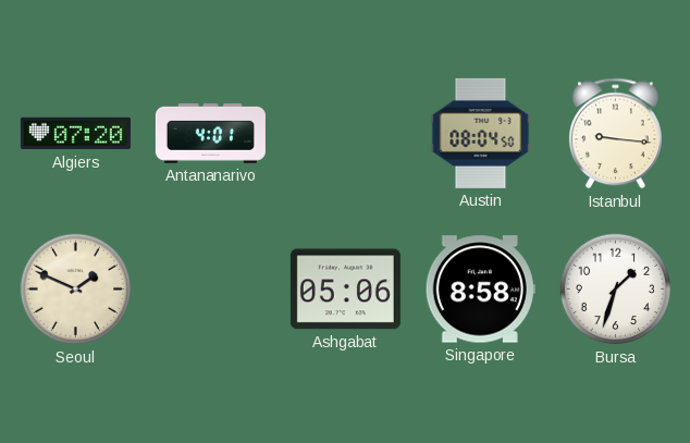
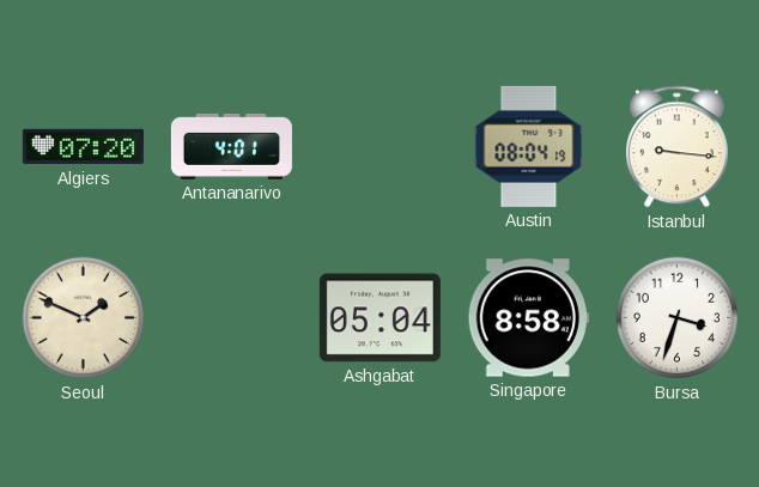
Austin: 08:04:50 -> 08:04:19 (529, 146)
Ashgabat: 05:06 -> 05:04 (380, 318)
Bursa: 1:33 -> 3:33 (678, 318)
